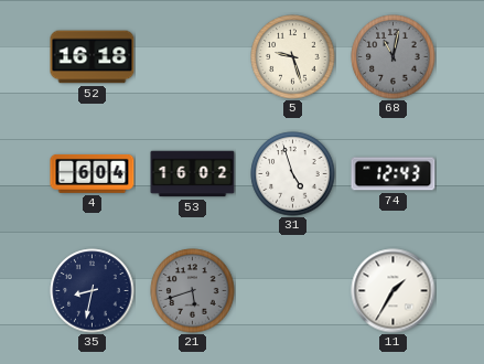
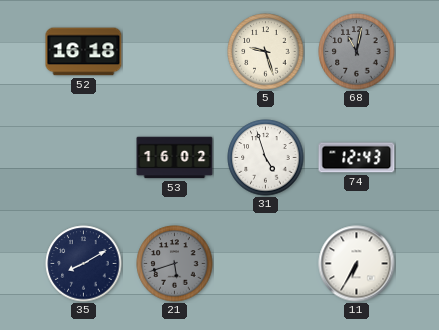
4: 6:04 -> none (93, 173)
35: 8:32 -> 8:10 (84, 264)
11: 1:35 -> 6:35 (357, 264)
